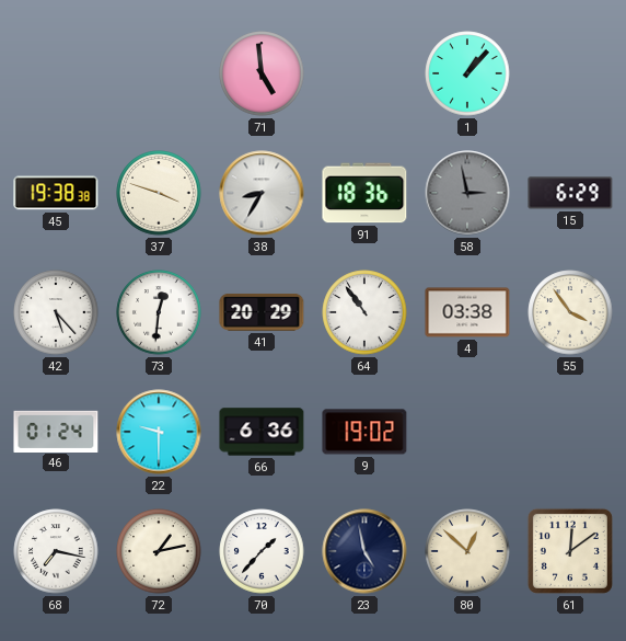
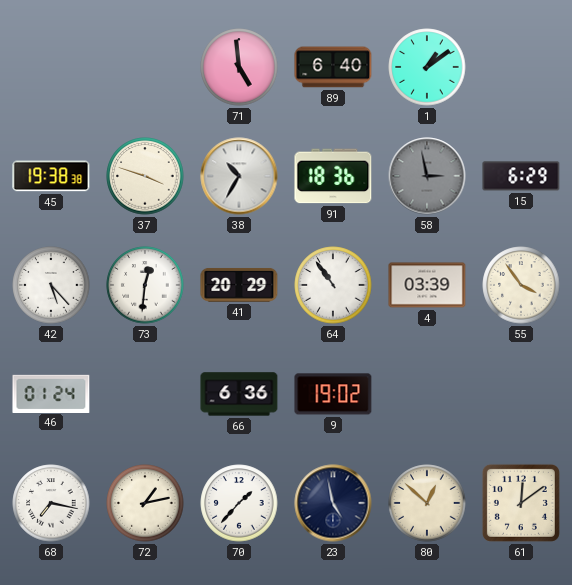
89: none -> 6:40 (333, 67)
1: 1:07 -> 1:09 (427, 67)
38: 8:35 -> 10:35 (239, 176)
4: 03:38 -> 03:39 (427, 285)
22: 9:30 -> none (159, 432)
